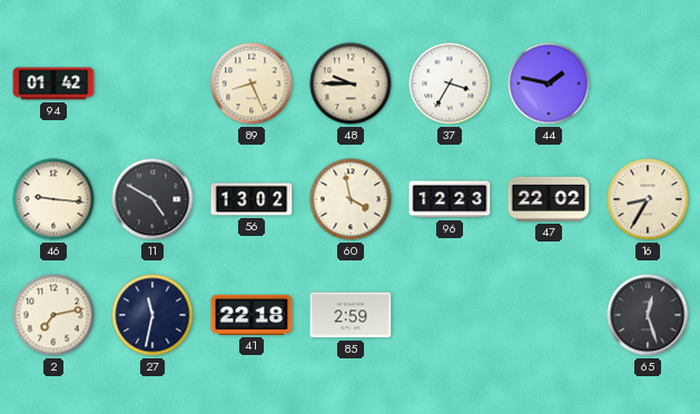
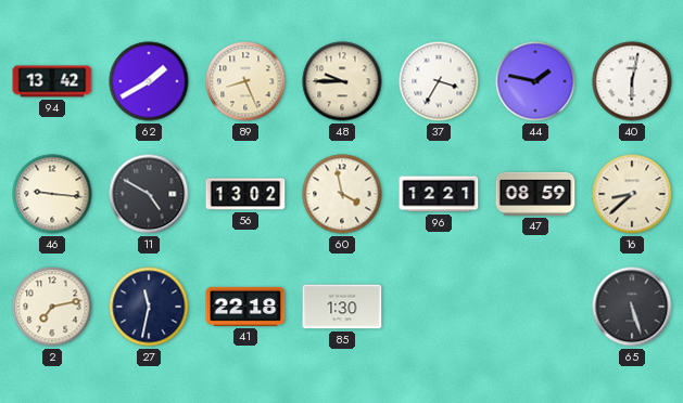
94: 01:42 -> 13:42 (52, 81)
62: none -> 1:40 (149, 81)
40: none -> 6:02 (632, 81)
96: 12:23 -> 12:21 (439, 194)
47: 22:02 -> 08:59 (535, 194)
16: 8:35 -> 8:38 (632, 194)
85: 2:59 -> 1:30 (342, 307)
65: 12:27 -> 5:27 (632, 307)
